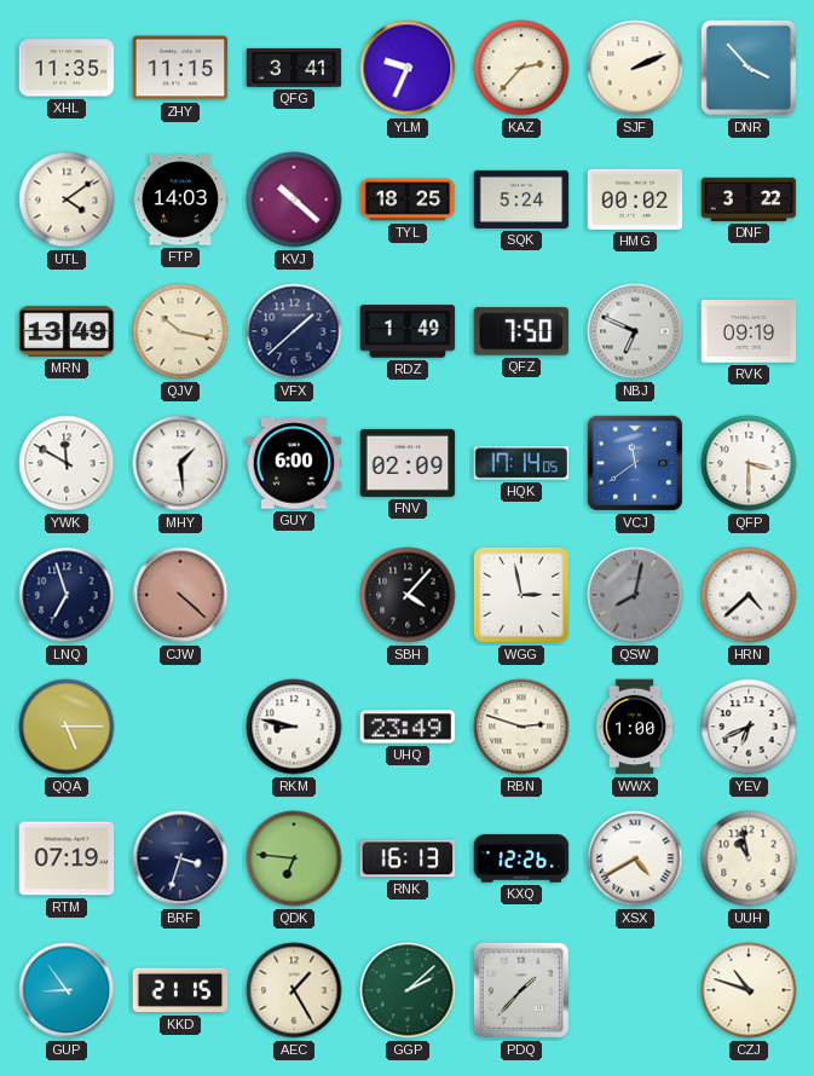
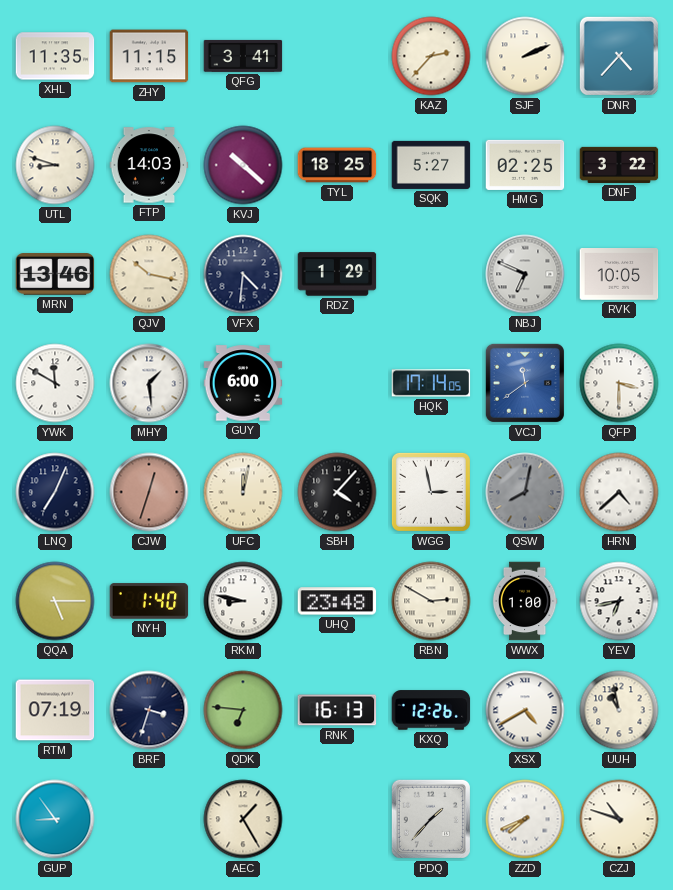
YLM: 9:34 -> none (408, 68)
DNR: 3:53 -> 4:37 (619, 56)
UTL: 4:09 -> 8:48 (55, 165)
SQK: 5:24 -> 5:27 (431, 165)
HMG: 00:02 -> 02:25 (525, 165)
MRN: 13:49 -> 13:46 (55, 274)
VFX: 1:38 -> 4:31 (243, 274)
RDZ: 1:49 -> 1:29 (337, 274)
QFZ: 7:50 -> none (521, 331)
RVK: 09:19 -> 10:05 (619, 275)
FNV: 02:09 -> none (408, 463)
LNQ: 6:57 -> 7:04 (55, 492)
CJW: 4:22 -> 12:33 (149, 492)
UFC: none -> 12:02 (243, 492)
NYH: none -> 1:40 (149, 601)
UHQ: 23:49 -> 23:48 (337, 601)
RBN: 2:48 -> 2:50 (431, 601)
YEV: 6:41 -> 6:43 (619, 601)
KKD: 21:15 -> none (180, 990)
GGP: 2:08 -> none (408, 990)
ZZD: none -> 7:41 (525, 819)
